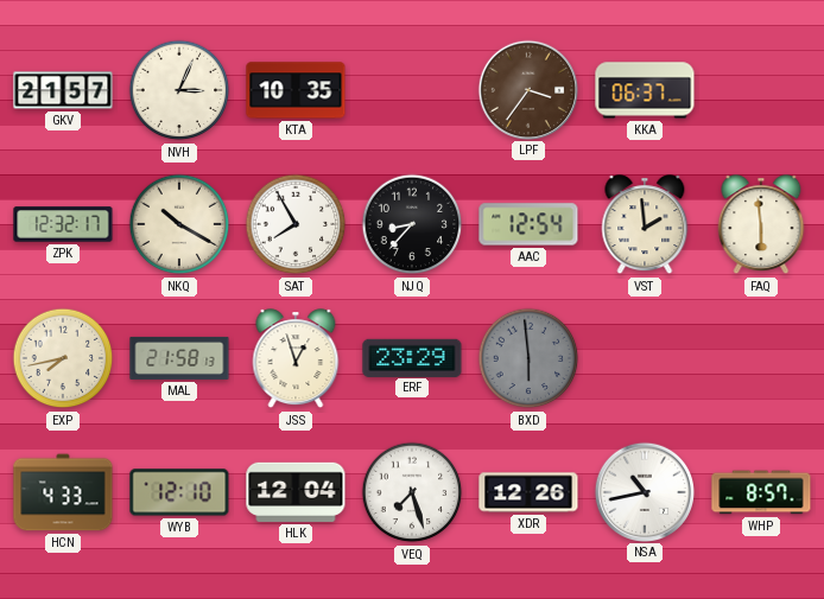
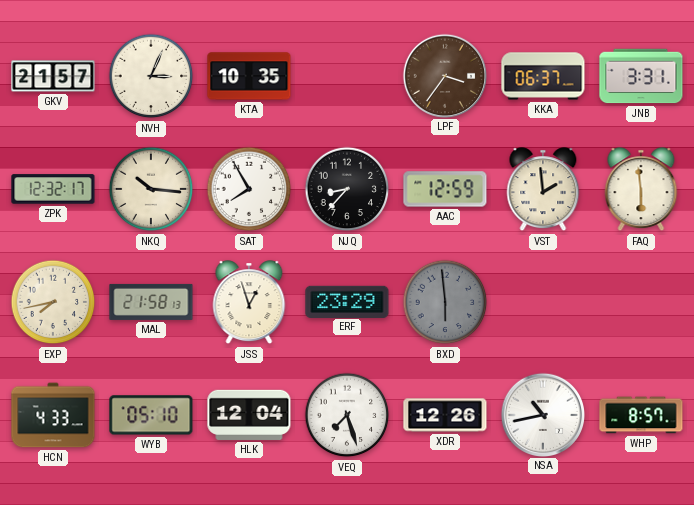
JNB: none -> 3:31 (641, 76)
NKQ: 10:20 -> 10:16 (151, 189)
AAC: 12:54 -> 12:59 (445, 189)
WYB: 12:10 -> 05:10 (151, 415)
